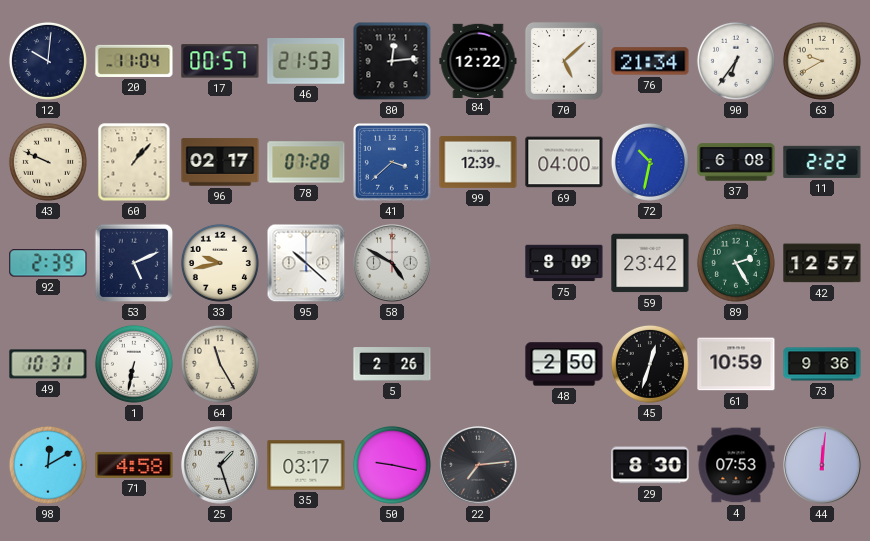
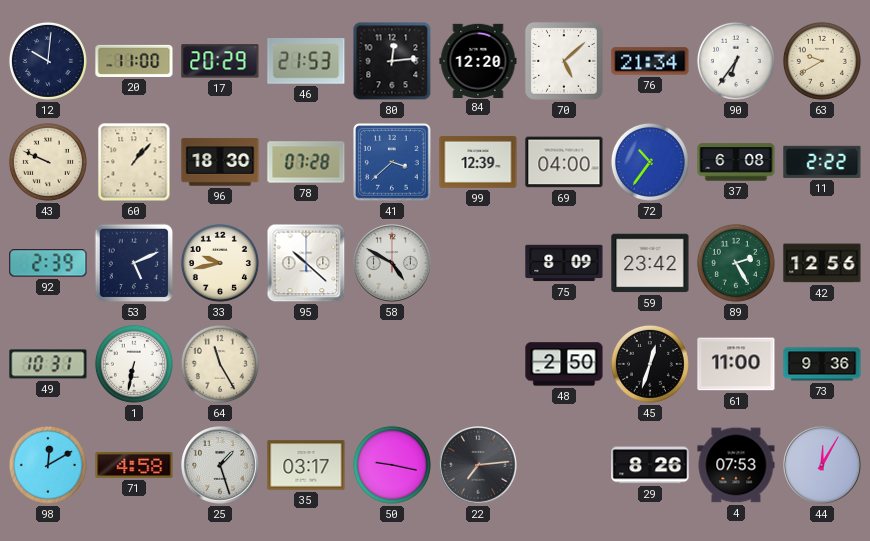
20: 11:04 -> 11:00 (134, 61)
17: 00:57 -> 20:29 (220, 61)
84: 12:22 -> 12:20 (478, 60)
96: 02:17 -> 18:30 (220, 162)
72: 10:32 -> 10:36 (650, 162)
42: 12:57 -> 12:56 (822, 263)
5: 2:26 -> none (392, 364)
61: 10:59 -> 11:00 (736, 364)
29: 8:30 -> 8:26 (650, 465)
44: 12:01 -> 12:05 (822, 465)
